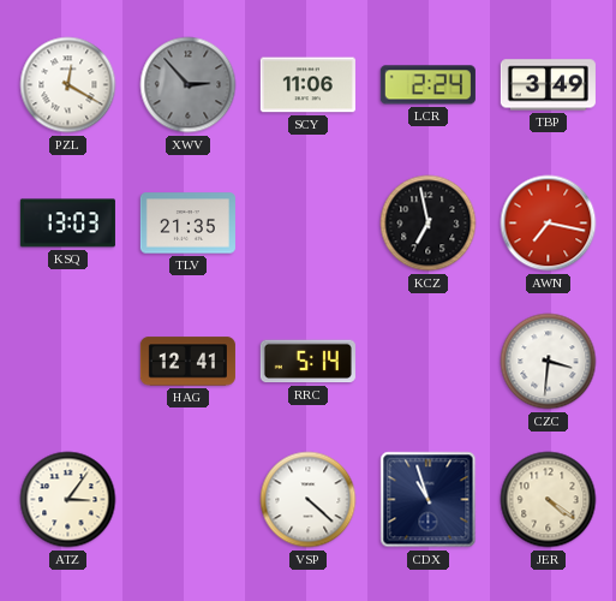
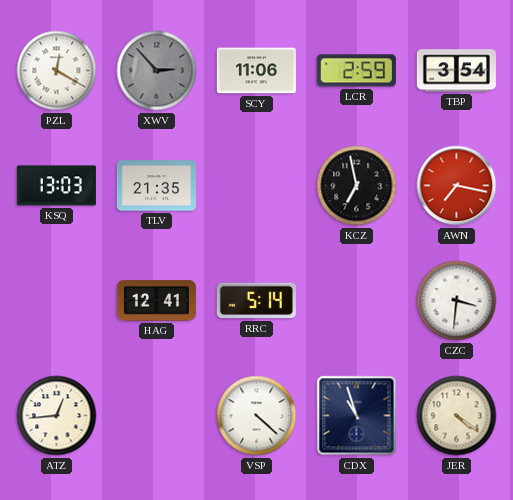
LCR: 2:24 -> 2:59 (356, 71)
TBP: 3:49 -> 3:54 (456, 71)
ATZ: 3:06 -> 12:44 (57, 416)
